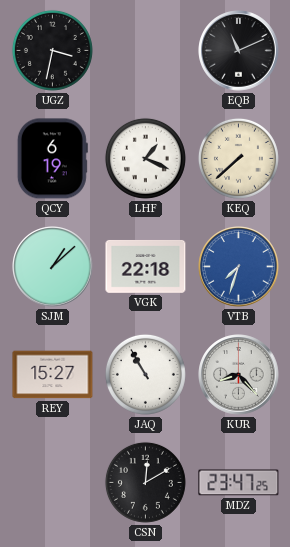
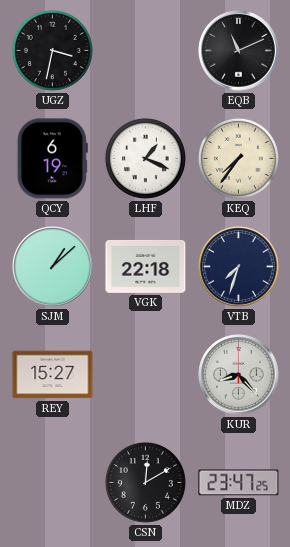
KEQ: 7:38 -> 7:36 (238, 158)
VTB dial: blue -> navy (239, 267)
JAQ: 10:55 -> none (145, 374)
